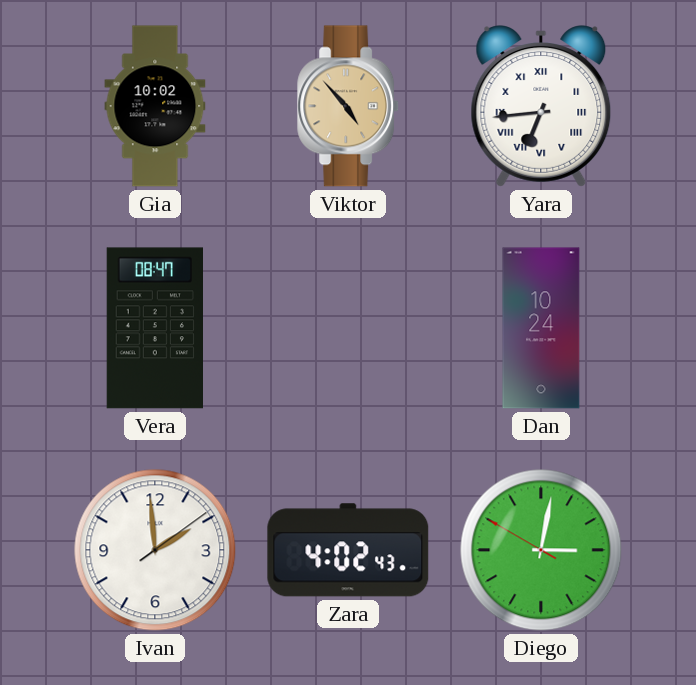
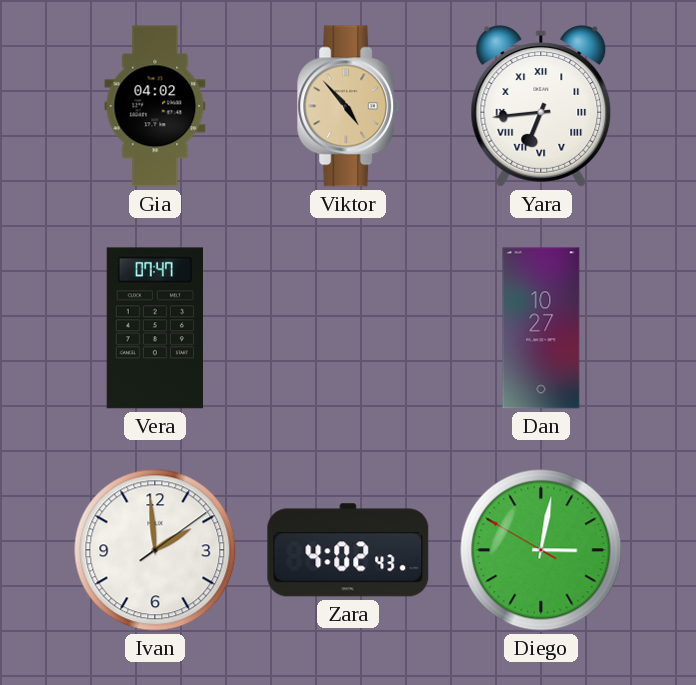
Gia: 10:02 -> 04:02 (155, 106)
Vera: 08:47 -> 07:47 (155, 328)
Dan: 10:24 -> 10:27 (541, 328)
